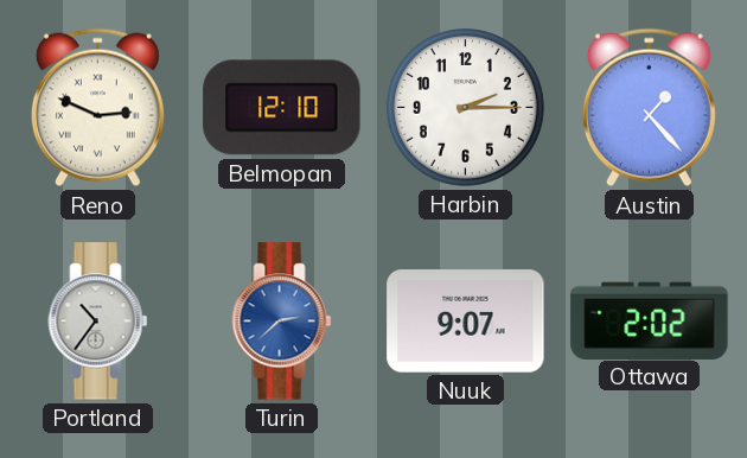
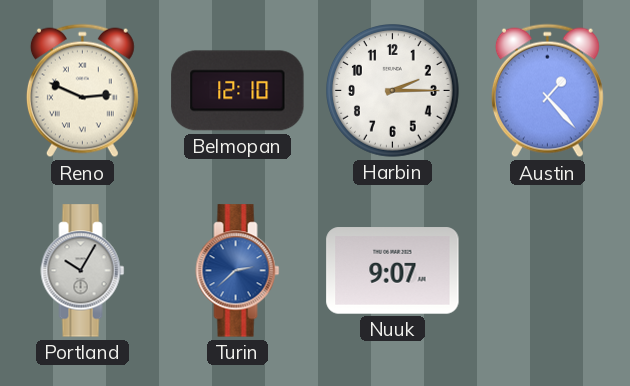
Portland: 10:36 -> 10:05 (83, 271)
Ottawa: 2:02 -> none (650, 320)
